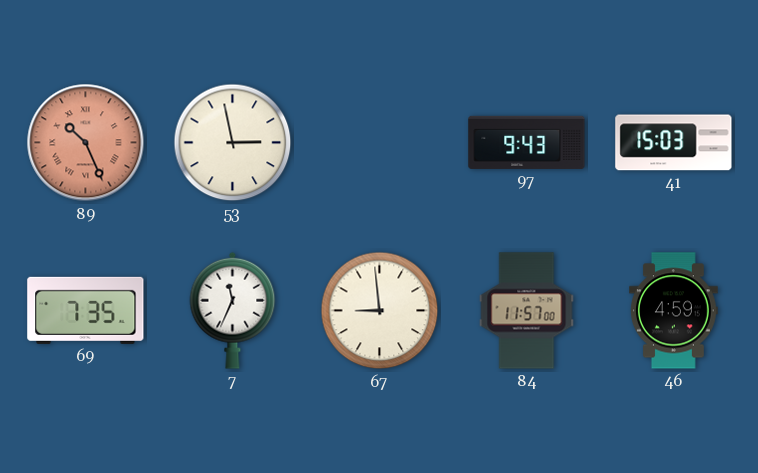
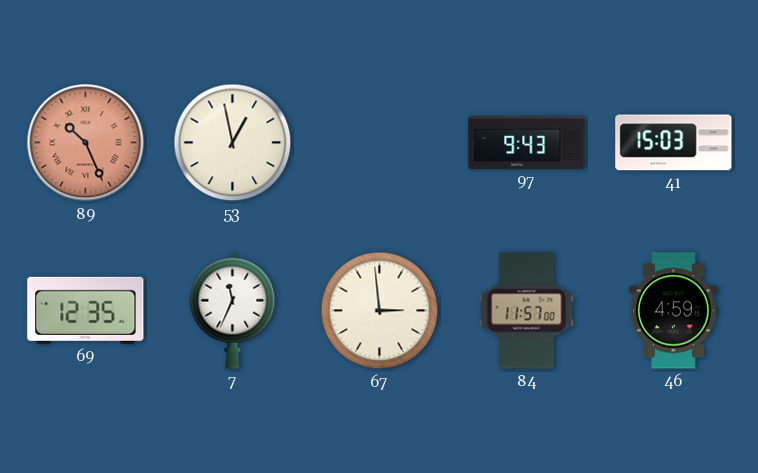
53: 2:58 -> 12:58 (233, 143)
69: 7:35 -> 12:35 (86, 310)
67: 8:59 -> 2:59 (380, 311)
